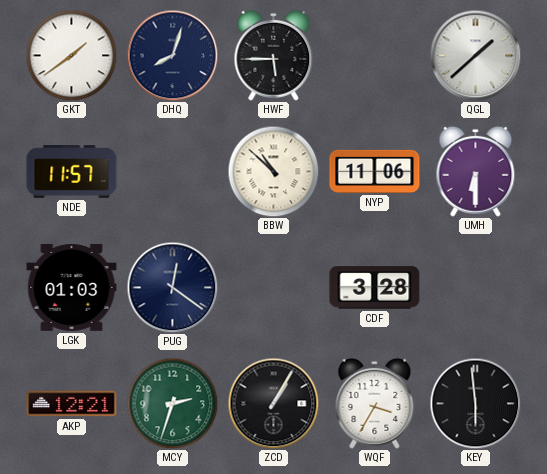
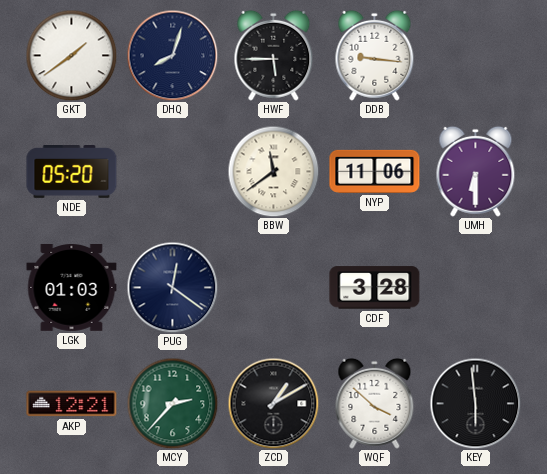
DDB: none -> 9:16 (375, 55)
QGL: 1:38 -> none (475, 55)
NDE: 11:57 -> 05:20 (72, 172)
BBW: 10:52 -> 11:39 (273, 171)
MCY: 2:33 -> 2:37 (172, 403)
ZCD: 1:05 -> 1:10 (273, 403)
WQF: 3:35 -> 3:52 (375, 403)
